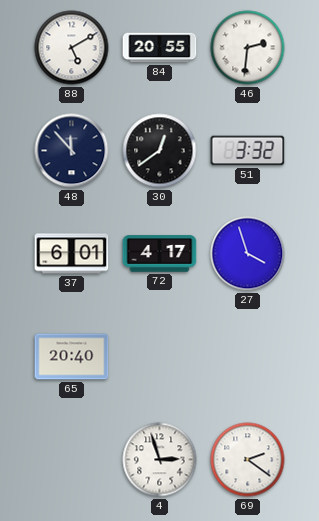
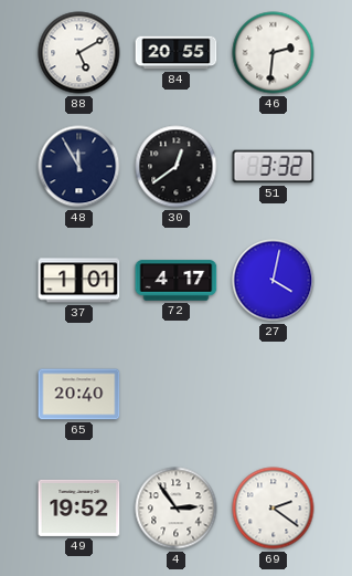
48: 11:53 -> 11:55 (79, 167)
37: 6:01 -> 1:01 (79, 281)
27: 3:57 -> 4:02 (274, 281)
49: none -> 19:52 (79, 507)
4: 2:57 -> 2:54 (177, 509)
